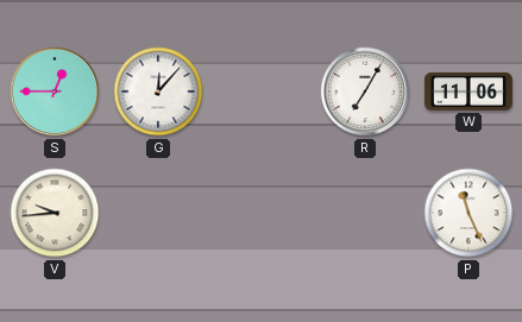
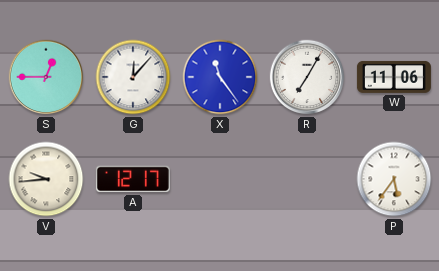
X: none -> 11:24 (220, 77)
A: none -> 12:17 (133, 179)
P: 11:26 -> 5:36 (394, 179)
